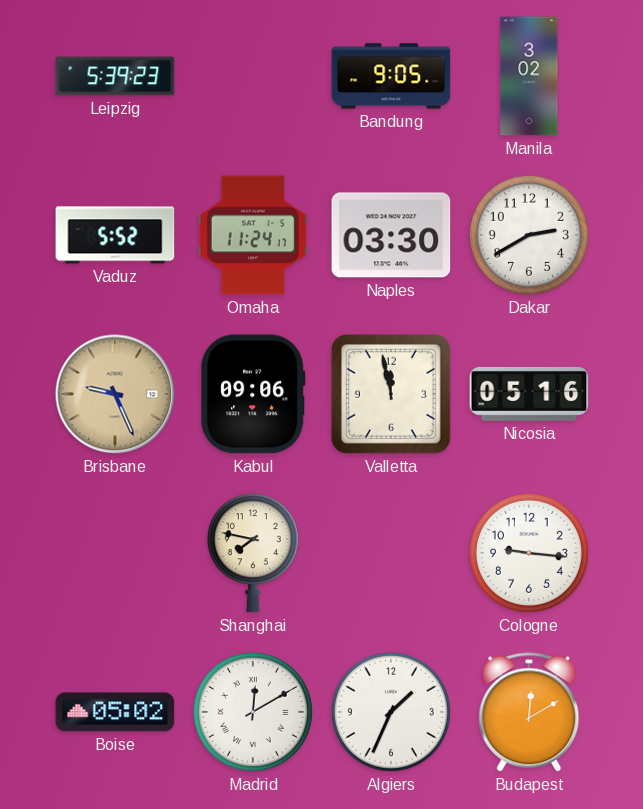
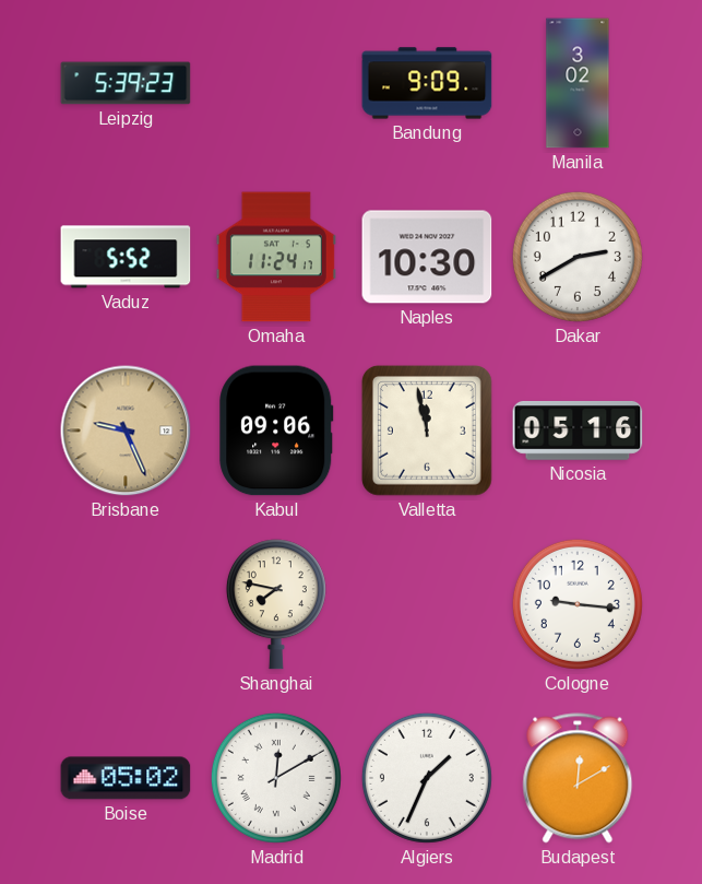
Bandung: 9:05 -> 9:09 (427, 83)
Naples: 03:30 -> 10:30 (427, 257)
